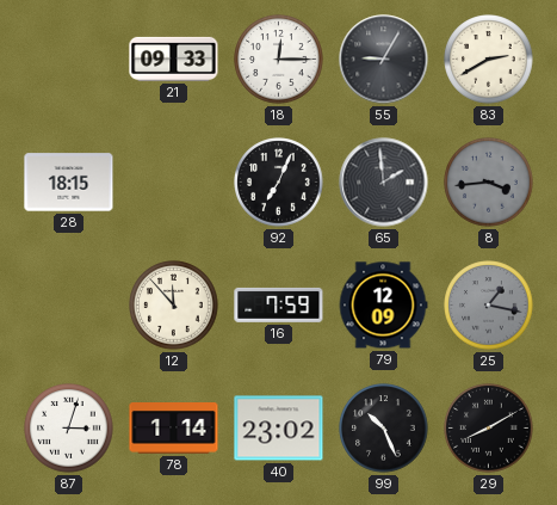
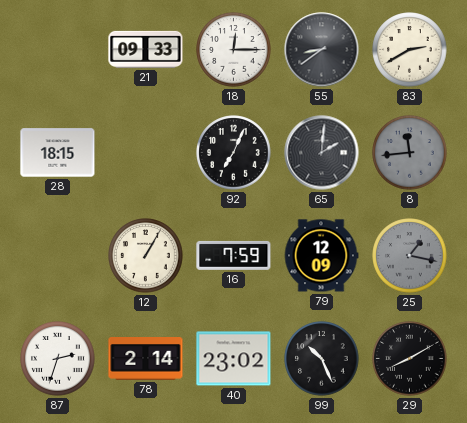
55: 9:05 -> 8:39 (322, 50)
65: 1:59 -> 2:01 (322, 153)
8: 3:44 -> 11:44 (410, 153)
12: 11:53 -> 1:05 (146, 256)
87: 3:03 -> 2:33 (58, 359)
78: 1:14 -> 2:14 (146, 359)
